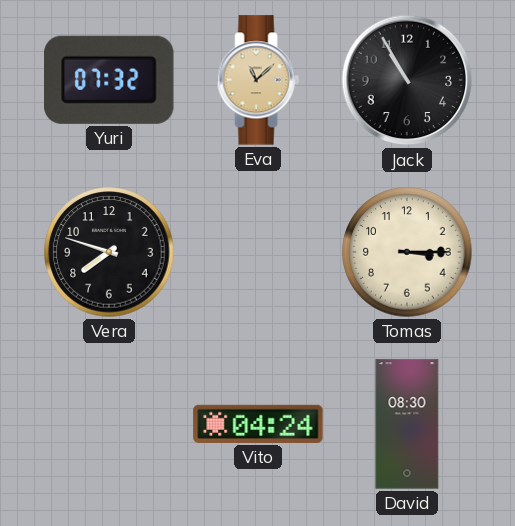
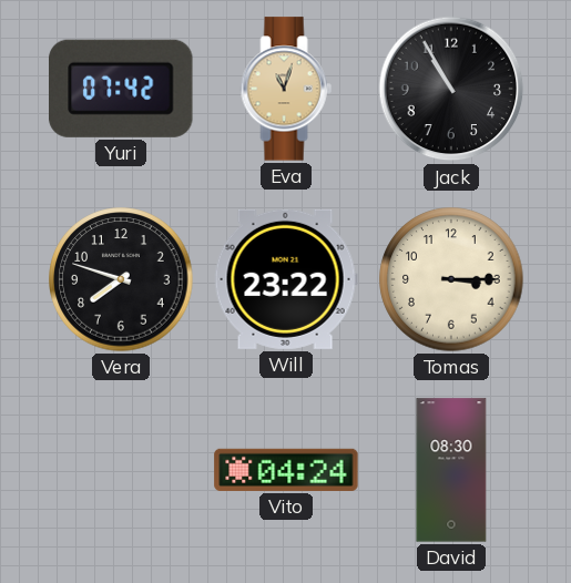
Yuri: 07:32 -> 07:42 (122, 89)
Eva: 11:08 -> 11:03 (286, 89)
Will: none -> 23:22 (286, 279)
